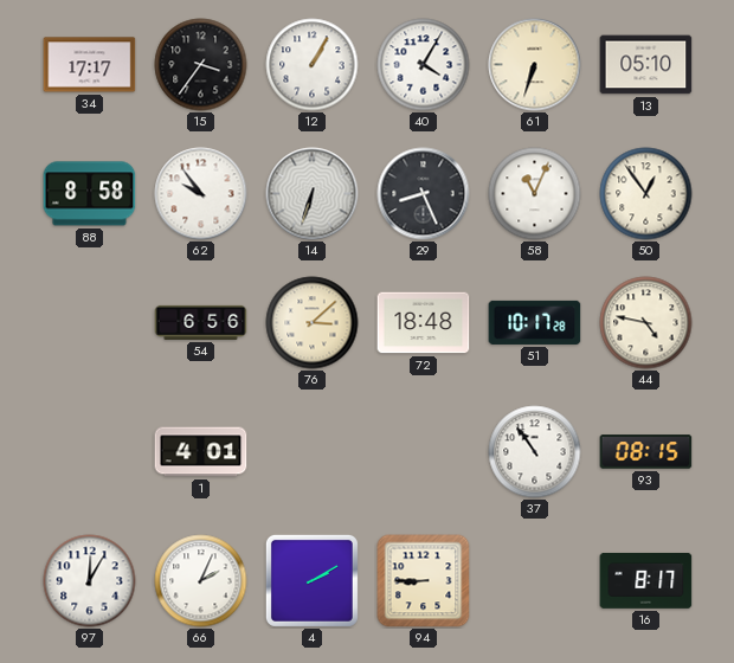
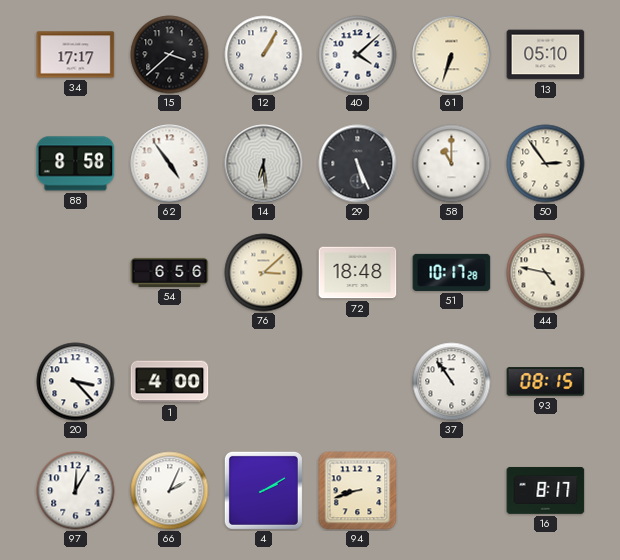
15: 3:36 -> 3:38 (170, 55)
40: 4:05 -> 4:08 (358, 55)
62: 9:54 -> 4:54 (170, 164)
14: 6:33 -> 6:29 (264, 164)
29: 8:26 -> 5:26 (358, 164)
58: 11:04 -> 11:00 (452, 164)
50: 12:54 -> 2:54 (546, 164)
20: none -> 3:23 (76, 382)
1: 4:01 -> 4:00 (170, 382)
94: 8:45 -> 8:42 (358, 491)
